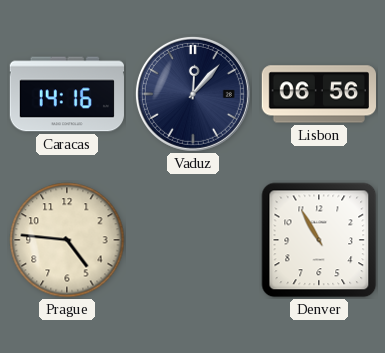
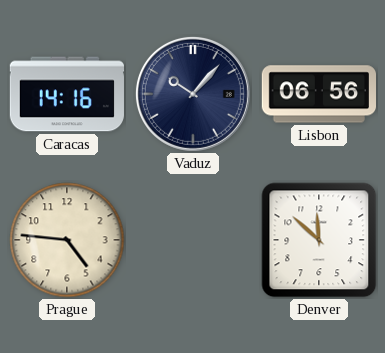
Vaduz: 12:07 -> 10:07 (193, 94)
Denver: 10:55 -> 11:52 (319, 240)
